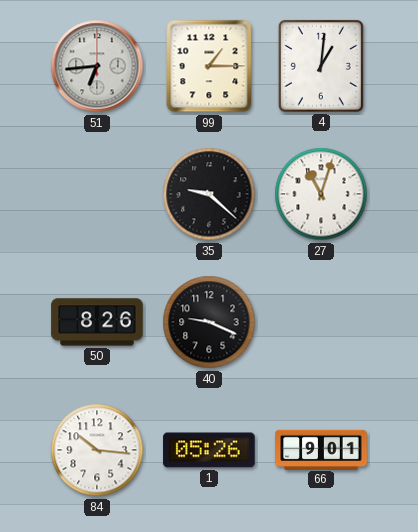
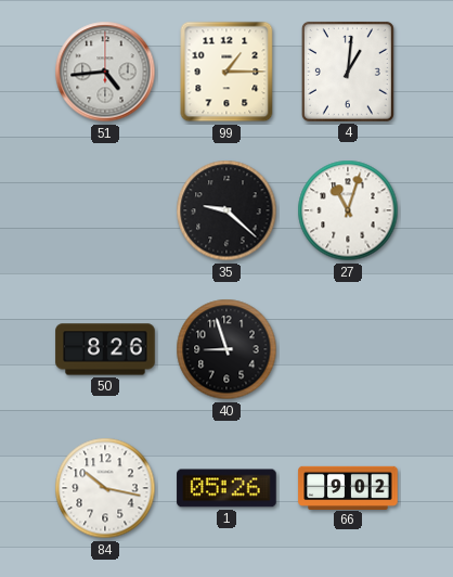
51: 6:44 -> 4:44 (105, 72)
40: 9:19 -> 8:57 (226, 349)
84: 10:16 -> 10:17 (105, 488)
66: 9:01 -> 9:02 (348, 487)
